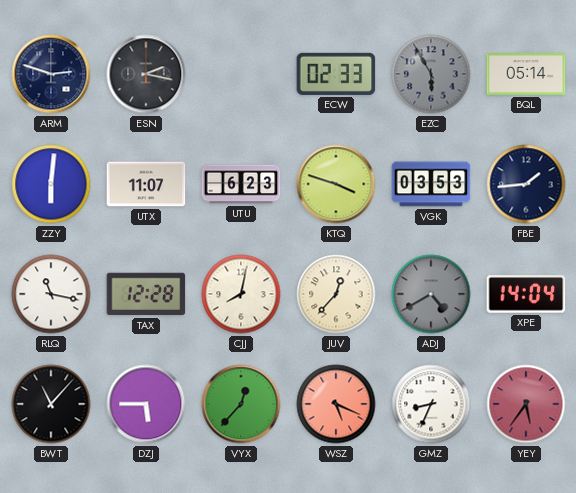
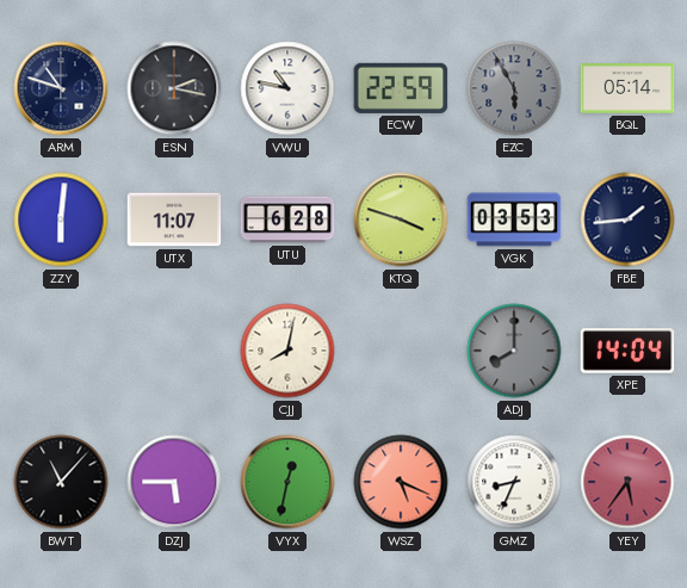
ARM: 2:48 -> 10:48 (61, 88)
VWU: none -> 10:47 (287, 88)
ECW: 02:33 -> 22:59 (401, 88)
UTU: 6:23 -> 6:28 (287, 219)
RLQ: 11:17 -> none (51, 294)
TAX: 12:28 -> none (146, 294)
JUV: 12:37 -> none (336, 294)
ADJ: 4:40 -> 8:00 (514, 351)
VYX: 12:37 -> 12:32 (287, 482)
